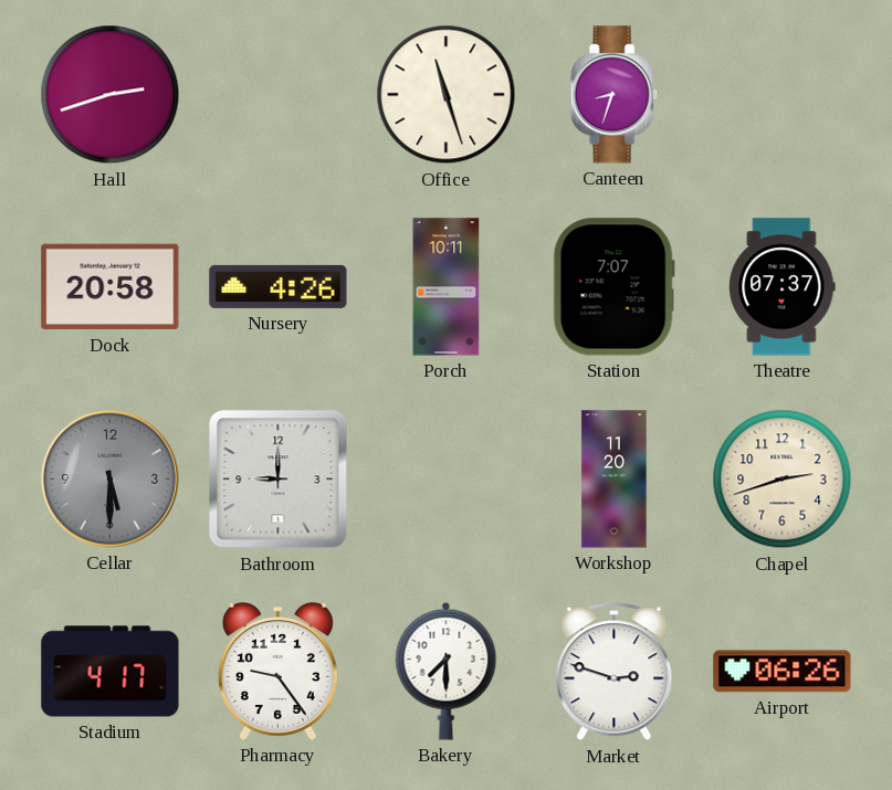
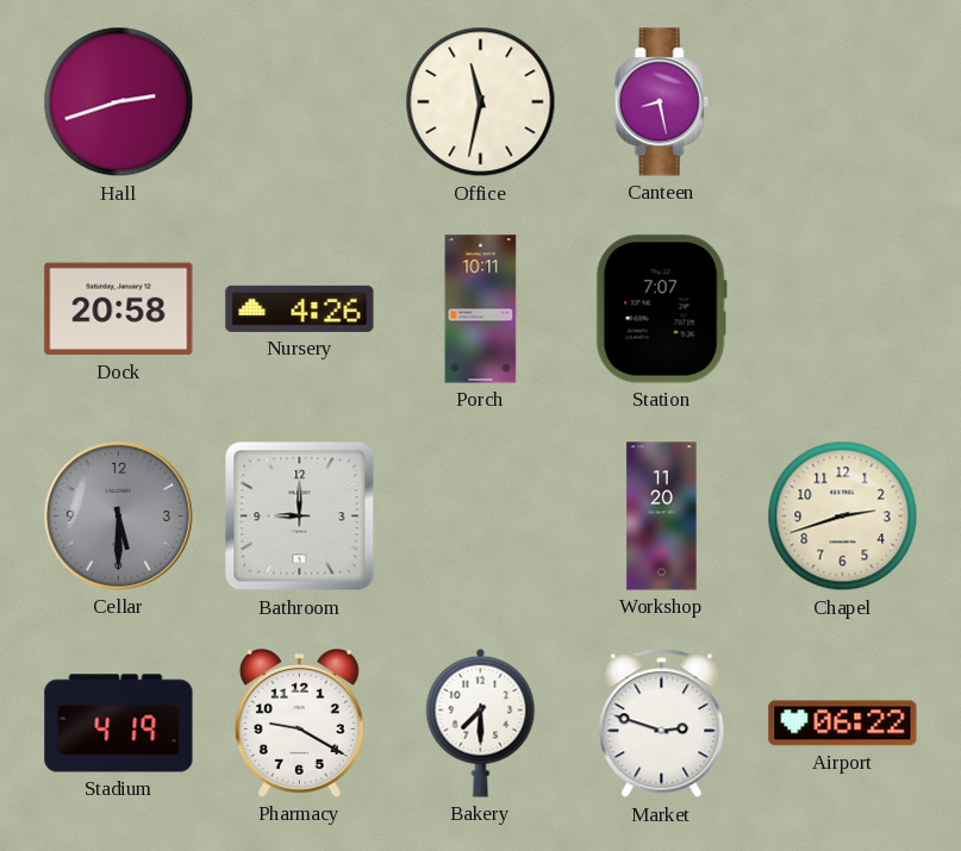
Office: 11:27 -> 11:32 (481, 102)
Canteen: 8:33 -> 8:28 (661, 102)
Theatre: 07:37 -> none (783, 287)
Stadium: 4:17 -> 4:19 (119, 724)
Pharmacy: 9:24 -> 9:20 (299, 724)
Airport: 06:26 -> 06:22 (843, 724)
